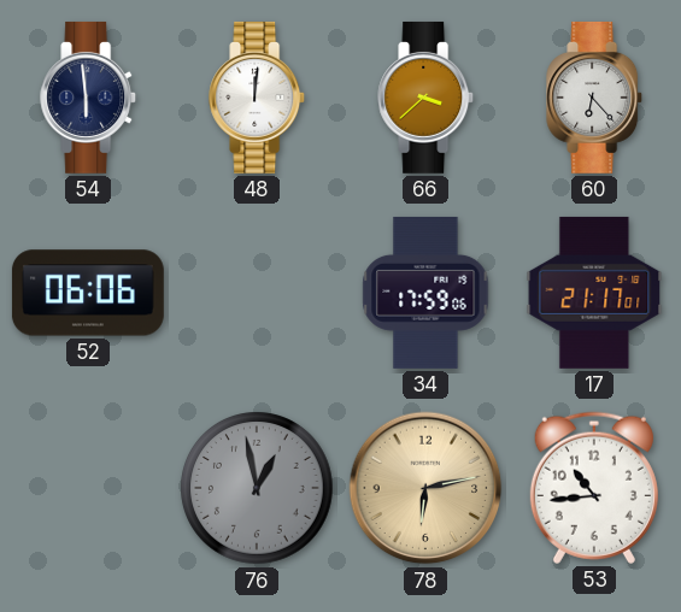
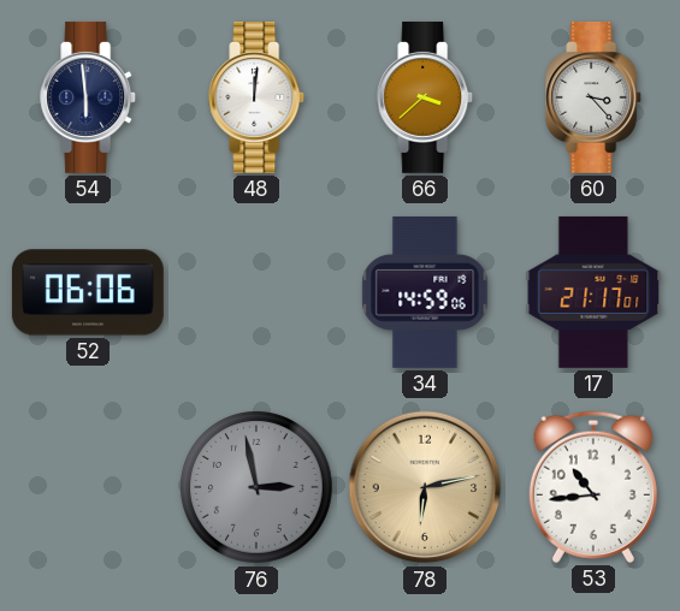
60: 6:23 -> 3:23 (595, 97)
34: 17:59 -> 14:59 (425, 292)
76: 12:58 -> 2:58 (256, 487)
